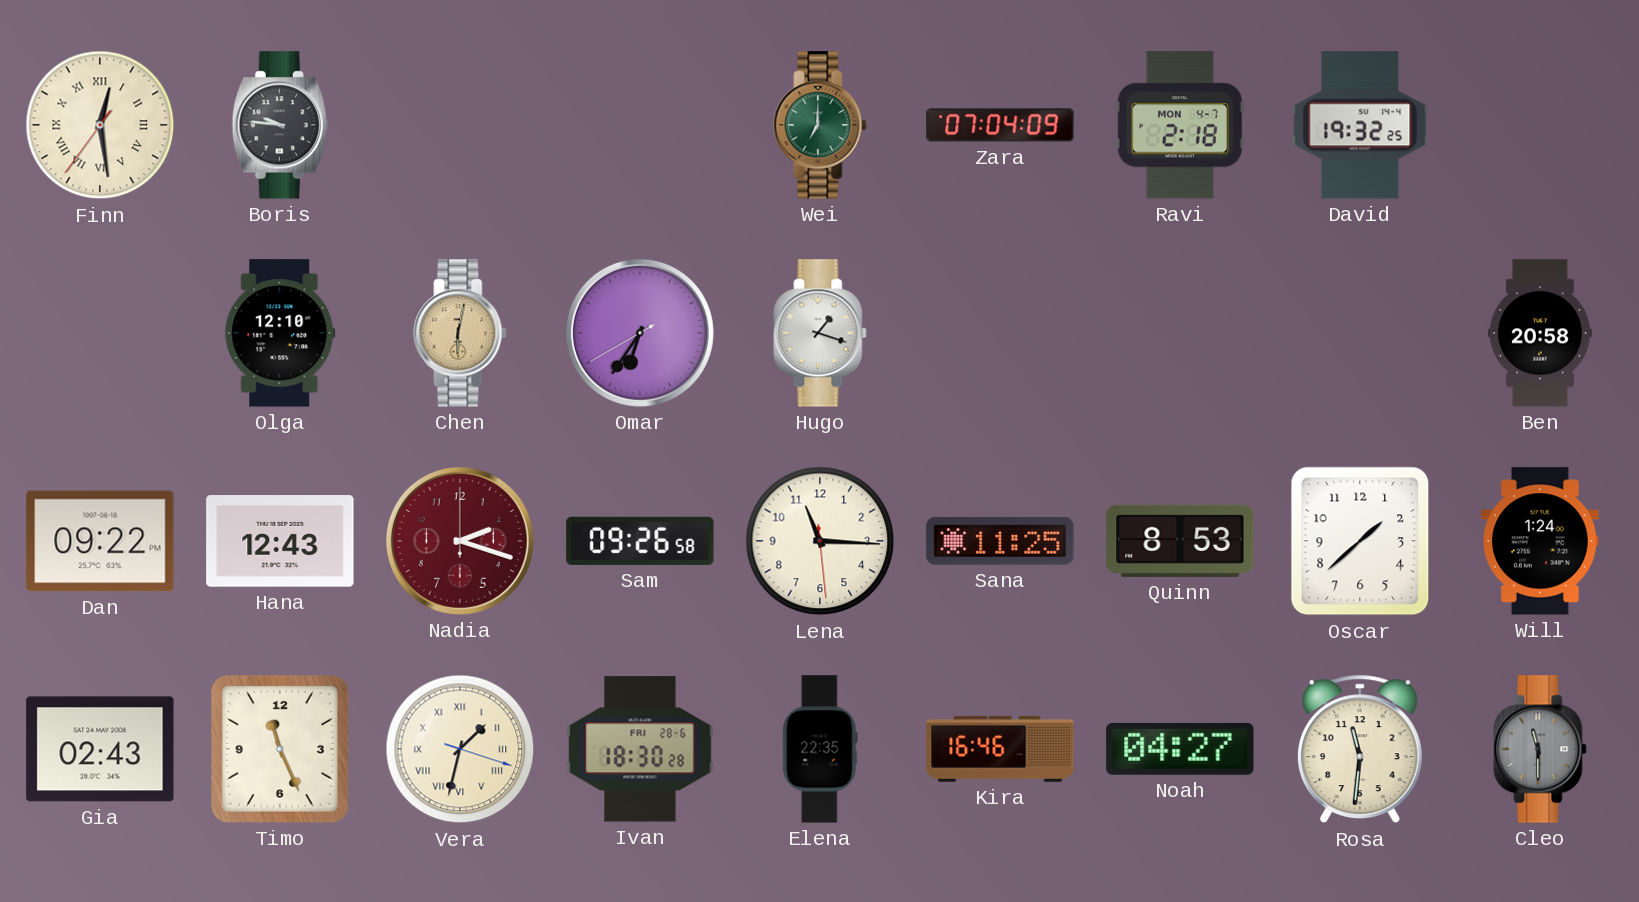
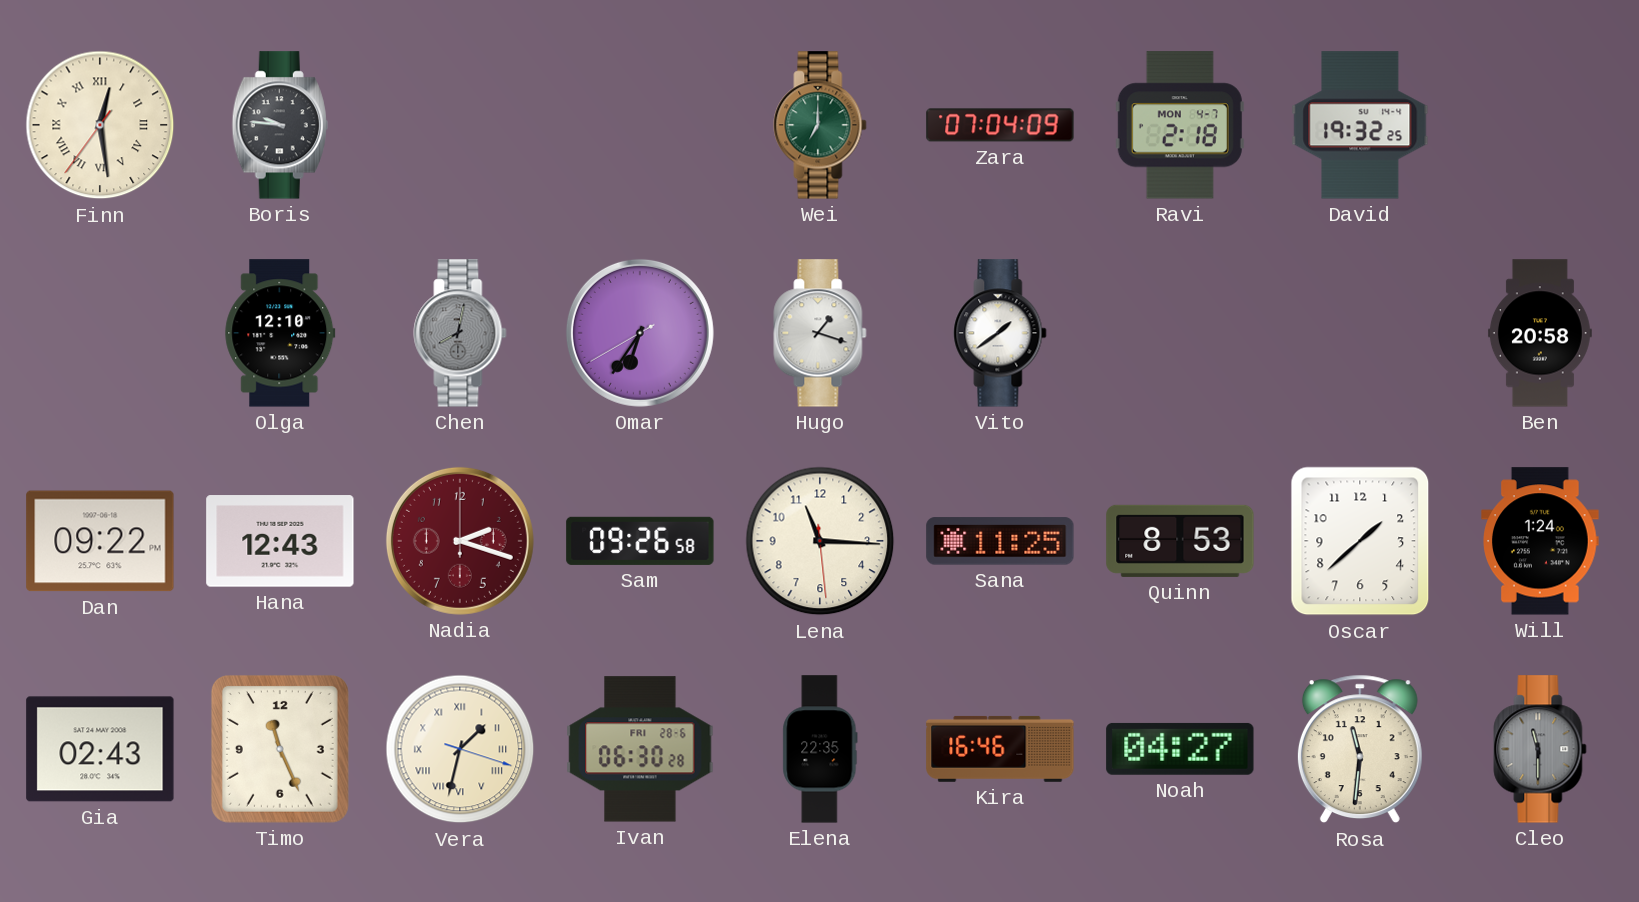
Chen: 6:02 -> 8:02 (460, 333)
Chen dial: champagne -> grey (460, 333)
Vito: none -> 1:39 (1000, 333)
Ivan: 18:30 -> 06:30 (640, 749)
